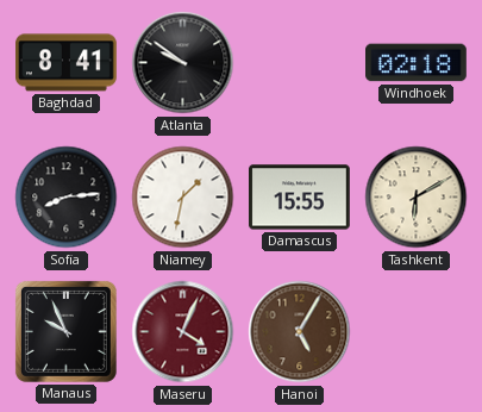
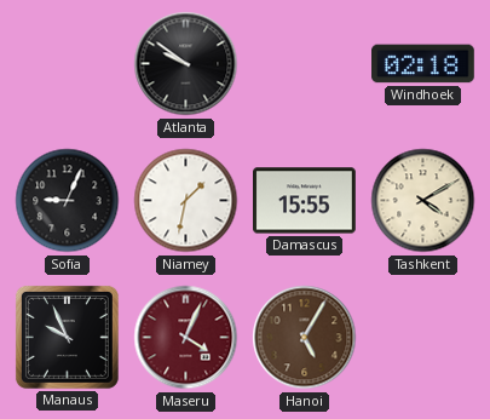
Baghdad: 8:41 -> none (67, 63)
Sofia: 8:14 -> 9:04 (68, 201)
Tashkent: 6:10 -> 4:10 (423, 201)
